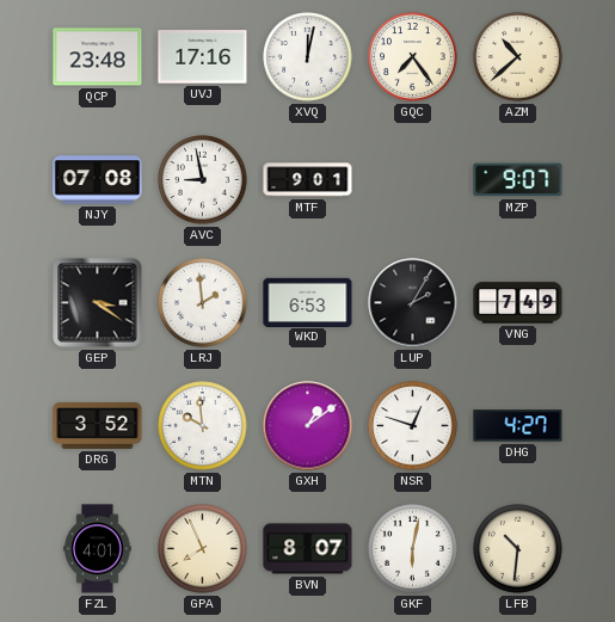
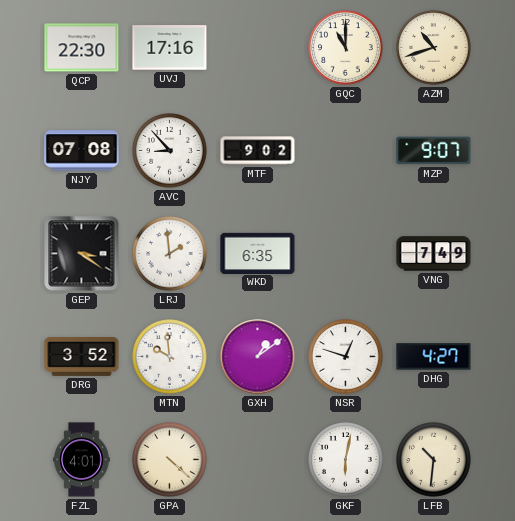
QCP: 23:48 -> 22:30 (82, 48)
XVQ: 12:02 -> none (308, 57)
GQC: 7:24 -> 11:00 (346, 48)
AZM: 10:38 -> 10:42 (434, 48)
AVC: 8:58 -> 8:53 (170, 151)
MTF: 9:01 -> 9:02 (258, 151)
WKD: 6:53 -> 6:35 (258, 253)
LUP: 2:05 -> none (413, 303)
GPA: 7:56 -> 4:22 (170, 460)
BVN: 8:07 -> none (308, 549)
